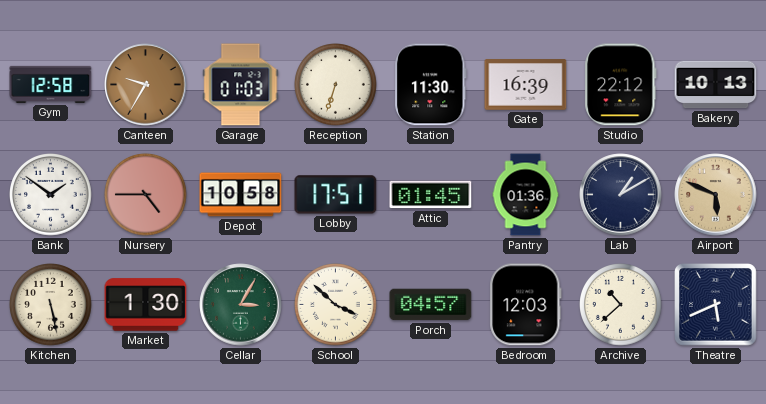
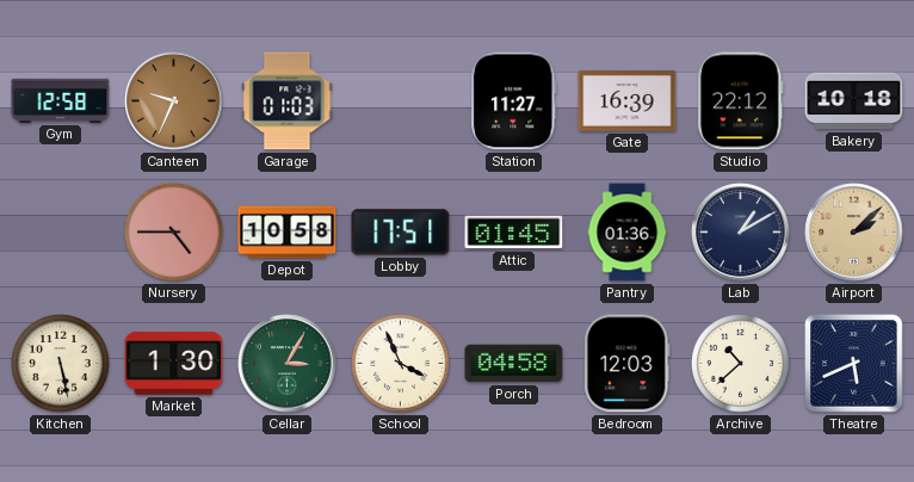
Canteen: 9:35 -> 9:34 (174, 101)
Reception: 6:33 -> none (336, 85)
Station: 11:30 -> 11:27 (514, 101)
Bakery: 10:13 -> 10:18 (854, 101)
Bank: 1:51 -> none (51, 195)
Airport: 5:49 -> 2:08 (854, 233)
School: 3:52 -> 3:56 (401, 364)
Porch: 04:57 -> 04:58 (514, 364)
